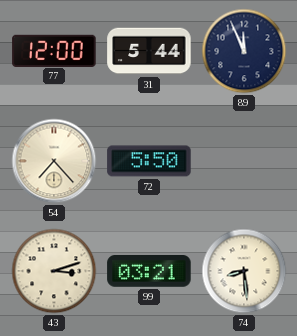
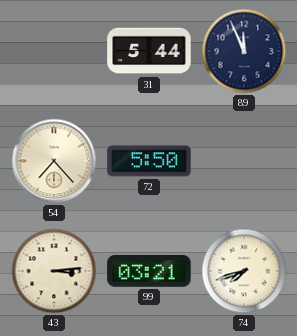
77: 12:00 -> none (54, 50)
43: 3:12 -> 3:14 (54, 271)
74: 8:29 -> 7:42 (244, 271)
